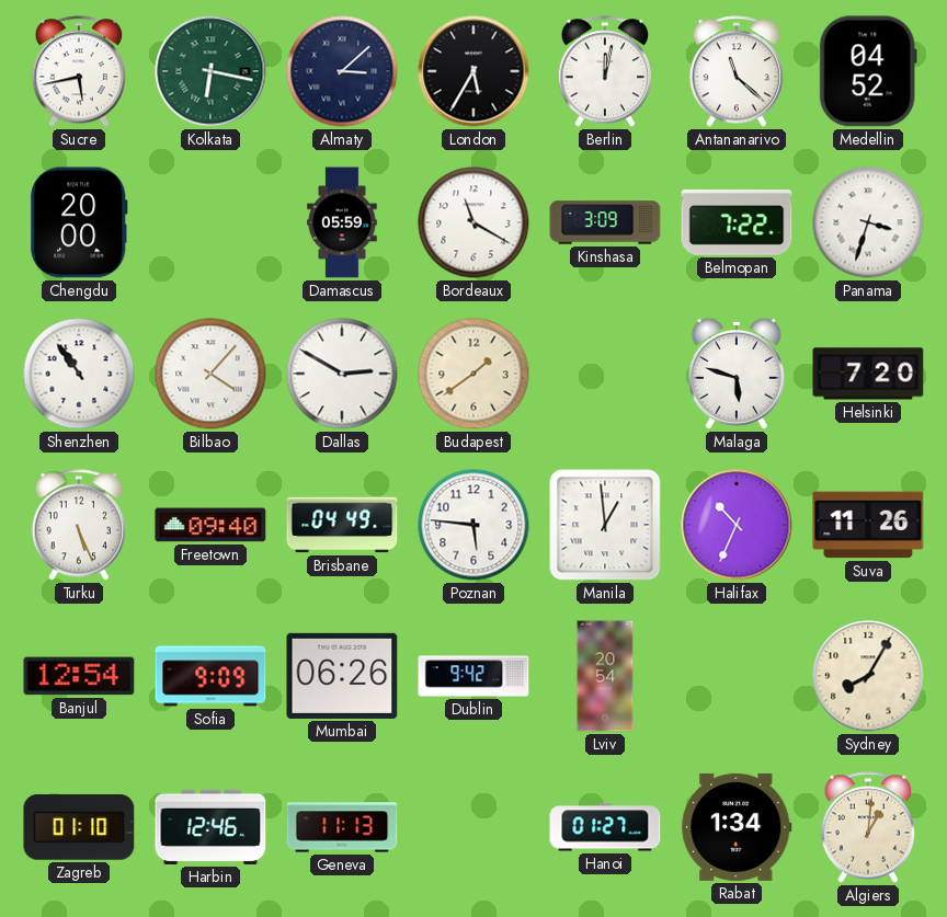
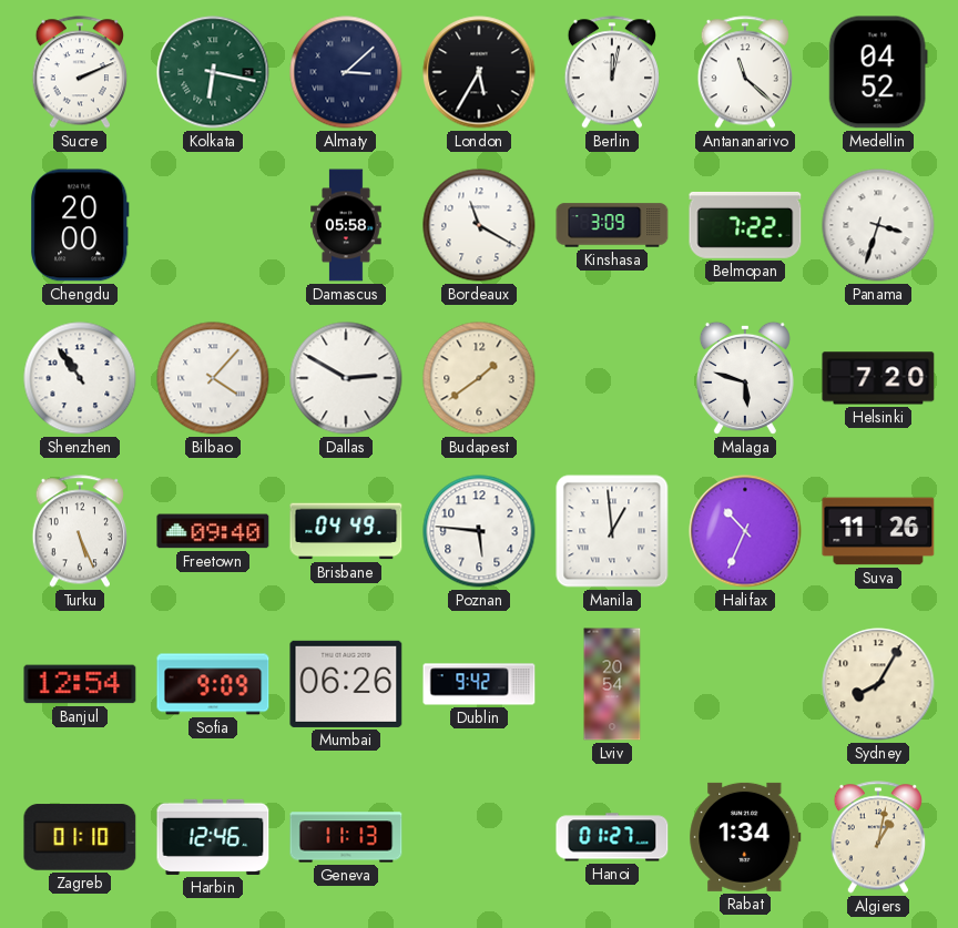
Sucre: 5:43 -> 2:11 (79, 72)
Damascus: 05:59 -> 05:58 (346, 225)
Algiers: 1:01 -> 1:02 (877, 837)
